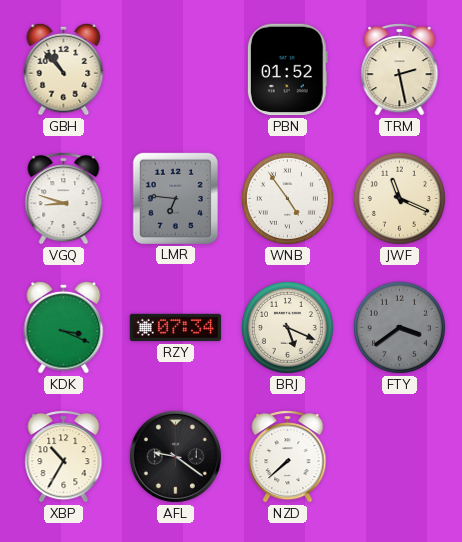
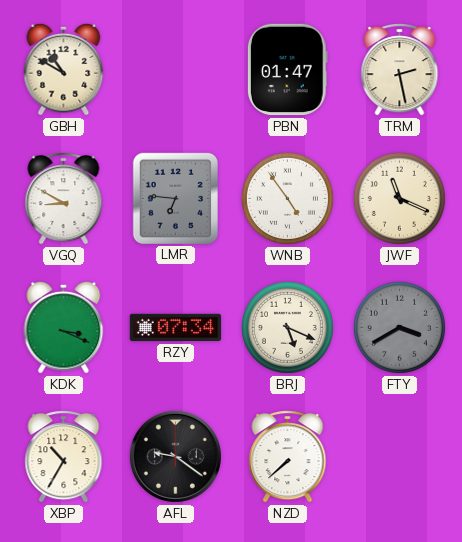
GBH: 10:53 -> 10:50 (64, 69)
PBN: 01:52 -> 01:47 (287, 70)
VGQ: 8:48 -> 8:50 (64, 199)
FTY: 3:39 -> 3:40 (399, 327)
